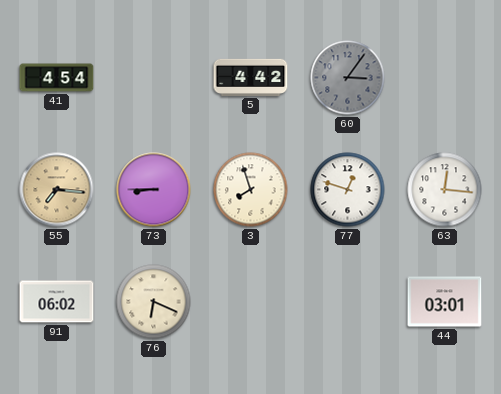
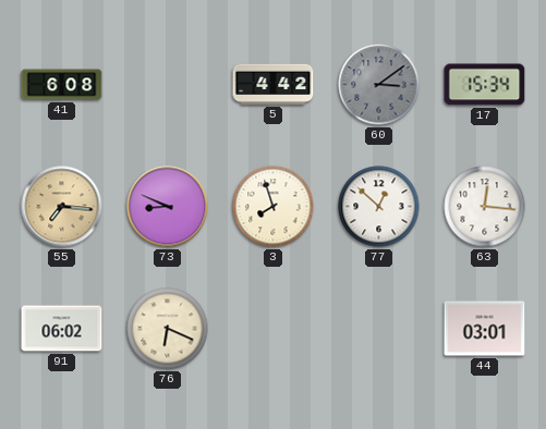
41: 4:54 -> 6:08 (62, 85)
60: 3:06 -> 3:09 (379, 85)
17: none -> 15:34 (485, 85)
73: 8:45 -> 8:49 (168, 207)
77: 12:48 -> 12:52 (379, 207)
